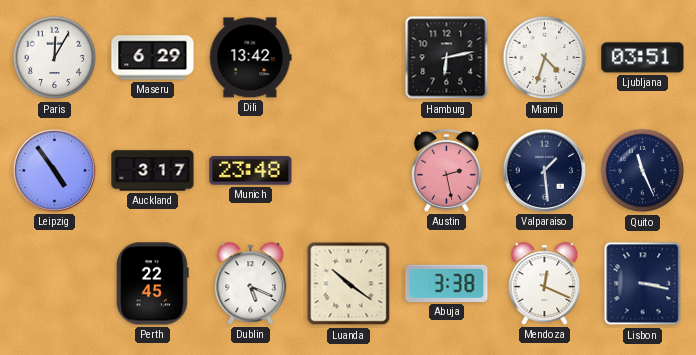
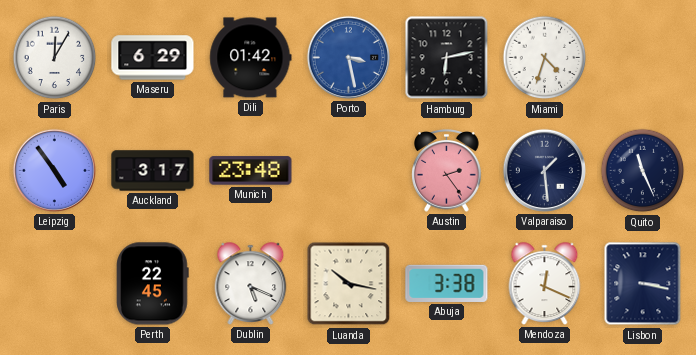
Dili: 13:42 -> 01:42 (251, 58)
Porto: none -> 3:28 (348, 57)
Ljubljana: 03:51 -> none (643, 58)
Austin: 2:28 -> 2:24 (447, 170)
Luanda: 10:21 -> 10:17 (349, 284)
